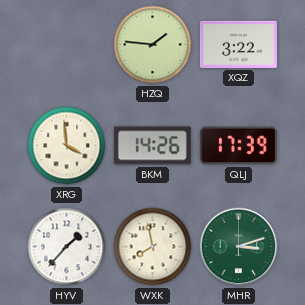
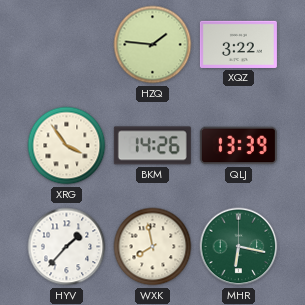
XRG: 3:59 -> 3:54 (67, 146)
QLJ: 17:39 -> 13:39 (238, 146)
MHR: 3:12 -> 6:17 (239, 247)
